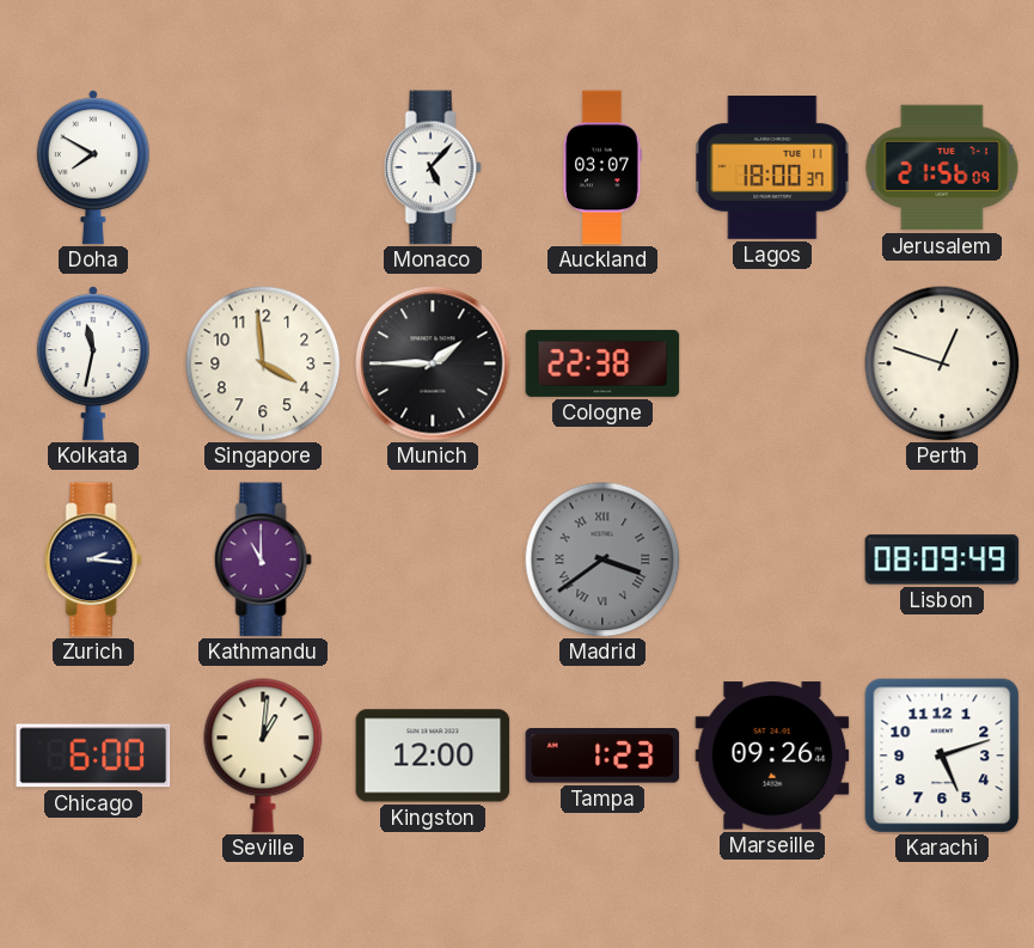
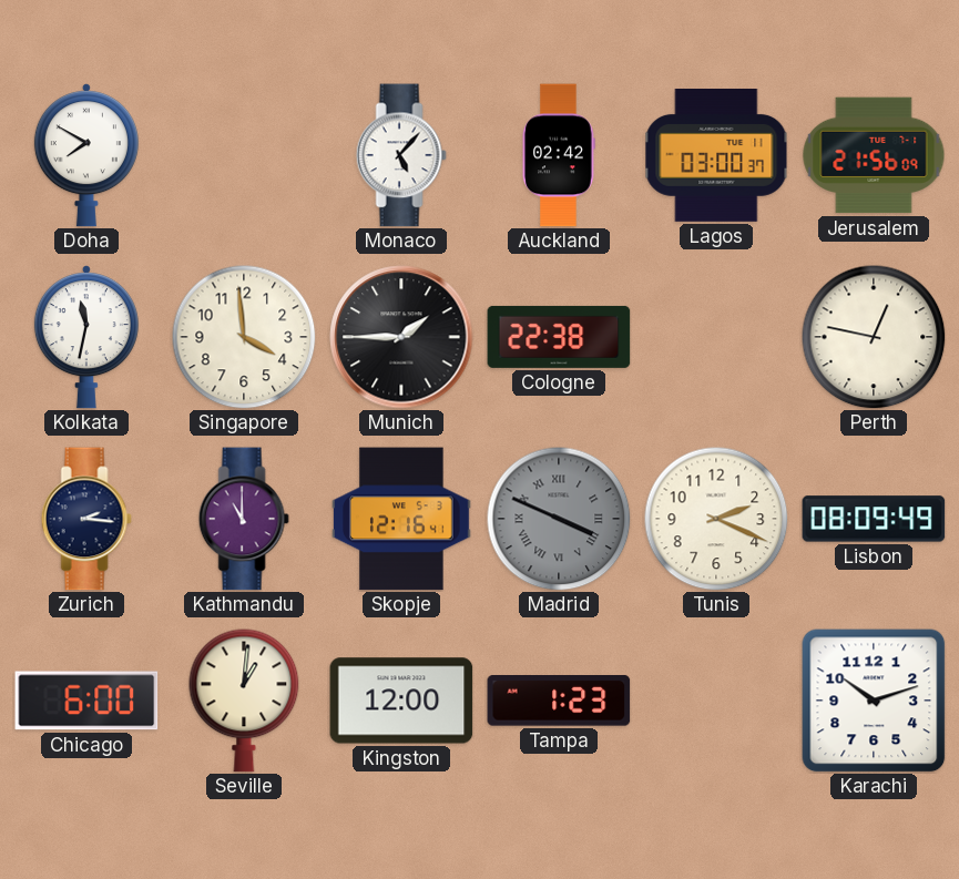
Auckland: 03:07 -> 02:42 (559, 155)
Lagos: 18:00 -> 03:00 (716, 156)
Perth: 12:48 -> 12:47 (874, 337)
Skopje: none -> 12:16 (402, 519)
Madrid: 3:39 -> 3:49 (559, 519)
Tunis: none -> 2:19 (716, 519)
Marseille: 09:26 -> none (772, 756)
Karachi: 5:12 -> 10:12 (874, 701)
